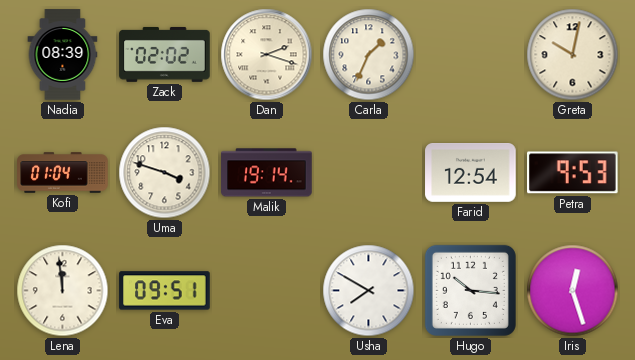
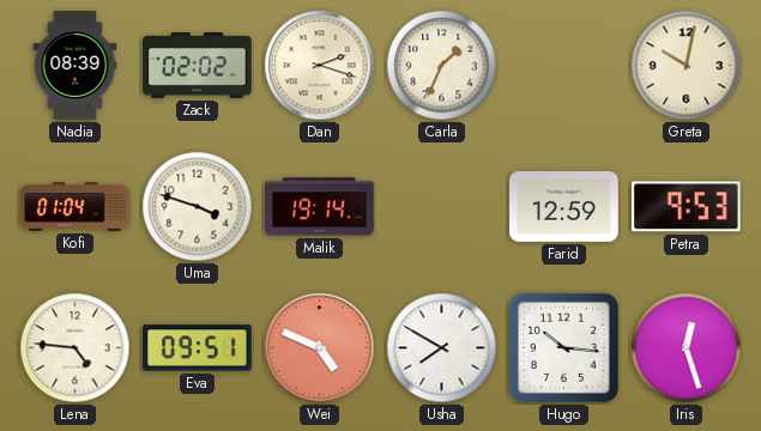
Farid: 12:54 -> 12:59 (564, 207)
Lena: 11:59 -> 4:46 (76, 348)
Wei: none -> 4:49 (320, 348)
